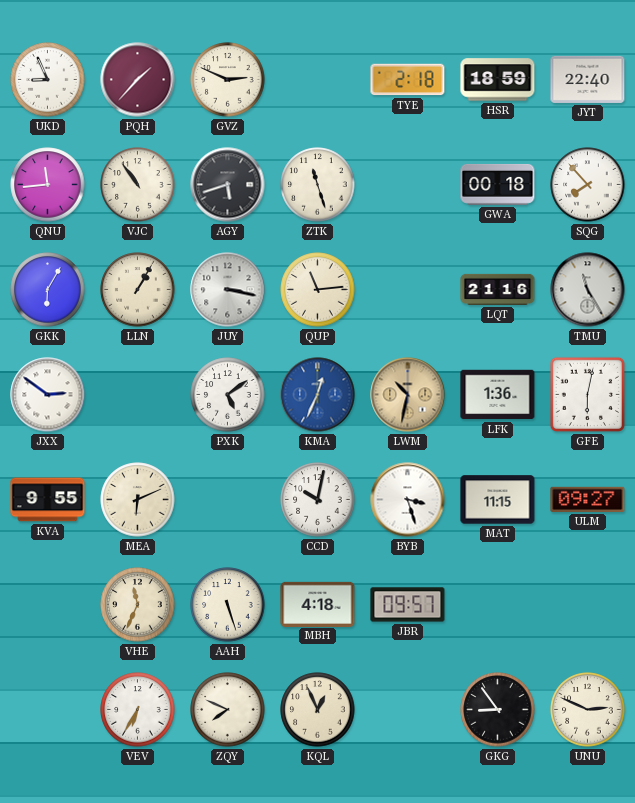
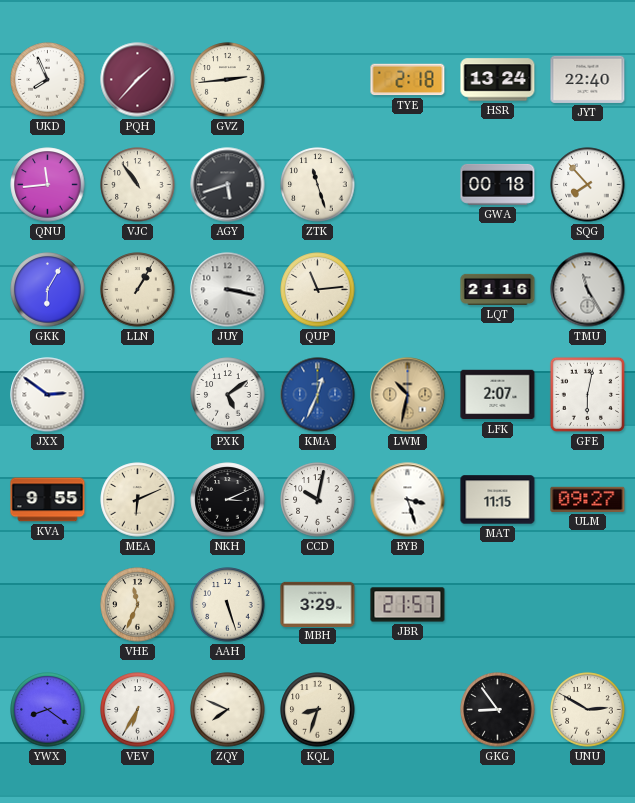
UKD: 8:56 -> 7:56 (48, 80)
GVZ: 2:49 -> 2:44 (228, 80)
HSR: 18:59 -> 13:24 (498, 80)
LFK: 1:36 -> 2:07 (498, 395)
NKH: none -> 3:11 (228, 500)
MBH: 4:18 -> 3:29 (318, 604)
JBR: 09:57 -> 21:57 (408, 605)
YWX: none -> 8:21 (48, 710)
KQL: 12:56 -> 8:33 (318, 710)
UNU: 2:49 -> 2:50 (588, 710)
